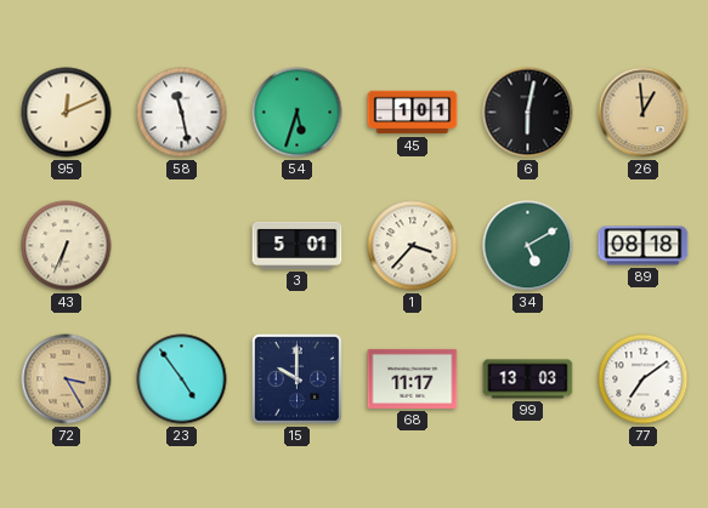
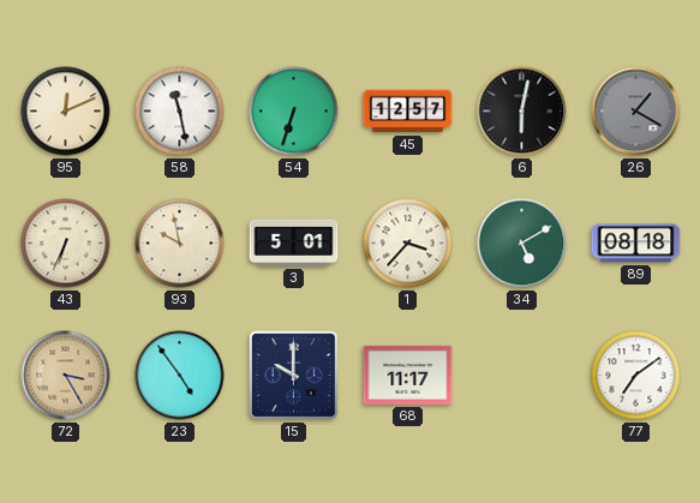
54: 5:33 -> 6:33 (294, 112)
45: 1:01 -> 12:57 (408, 112)
26: 12:59 -> 1:20 (636, 112)
26 dial: champagne -> grey (636, 112)
93: none -> 9:58 (180, 244)
99: 13:03 -> none (528, 379)
